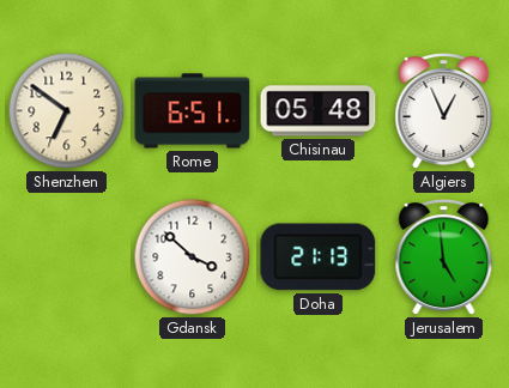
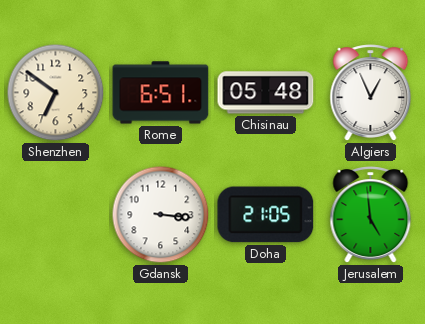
Gdansk: 3:52 -> 3:16 (161, 215)
Doha: 21:13 -> 21:05 (266, 215)
